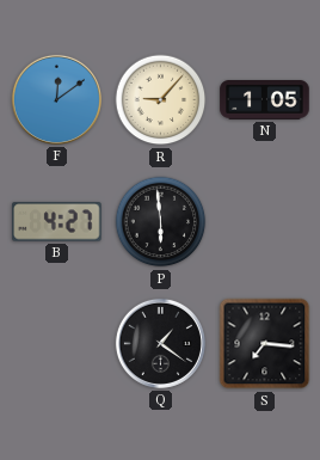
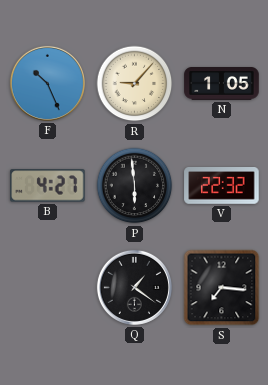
F: 12:09 -> 10:26 (47, 83)
V: none -> 22:32 (222, 186)
